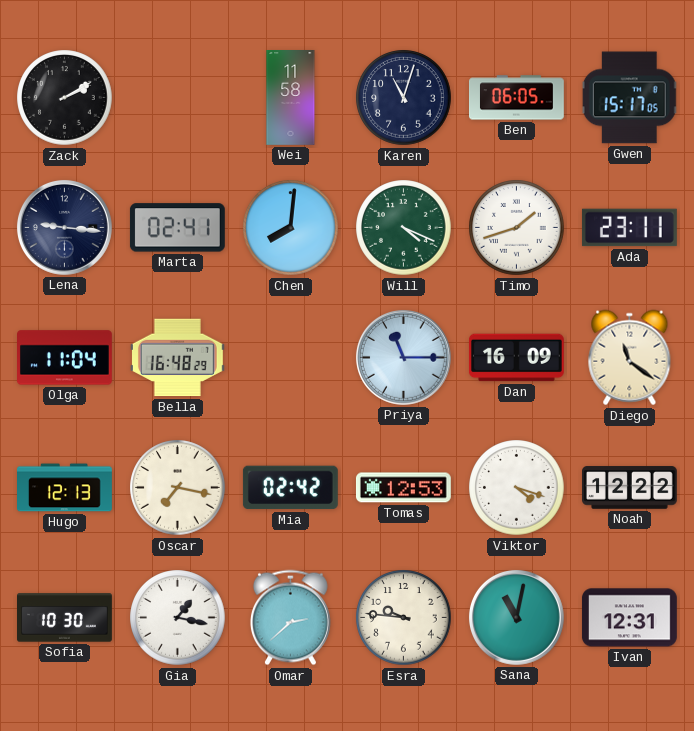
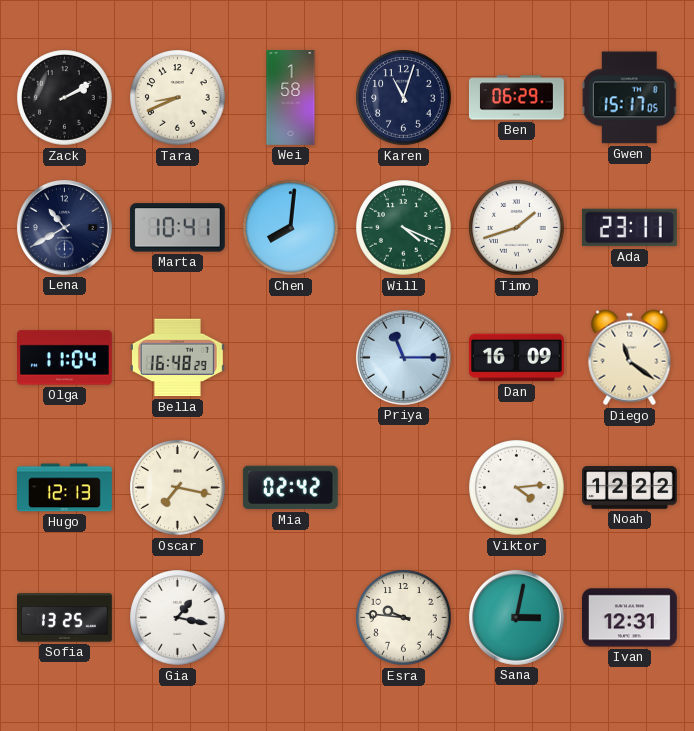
Tara: none -> 8:41 (178, 98)
Wei: 11:58 -> 1:58 (291, 98)
Ben: 06:05 -> 06:29 (517, 98)
Lena: 9:16 -> 10:40 (64, 227)
Marta: 02:41 -> 10:41 (177, 228)
Tomas: 12:53 -> none (403, 488)
Viktor: 4:18 -> 4:14 (517, 488)
Sofia: 10:30 -> 13:25 (65, 618)
Omar: 2:38 -> none (290, 618)
Sana: 11:02 -> 3:02 (516, 617)
